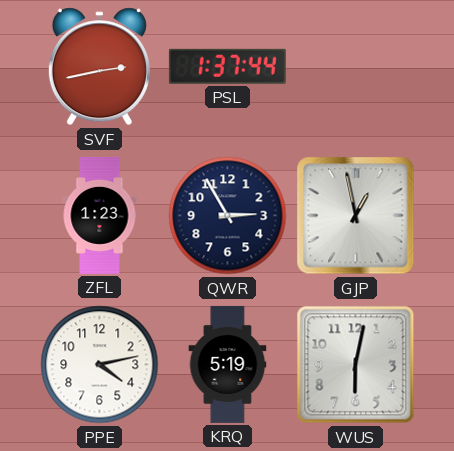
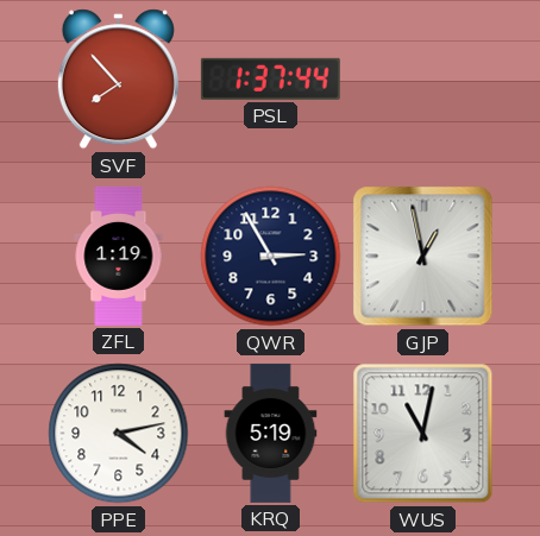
SVF: 2:43 -> 7:53 (118, 80)
ZFL: 1:23 -> 1:19 (119, 256)
WUS: 6:02 -> 11:02 (423, 434)
